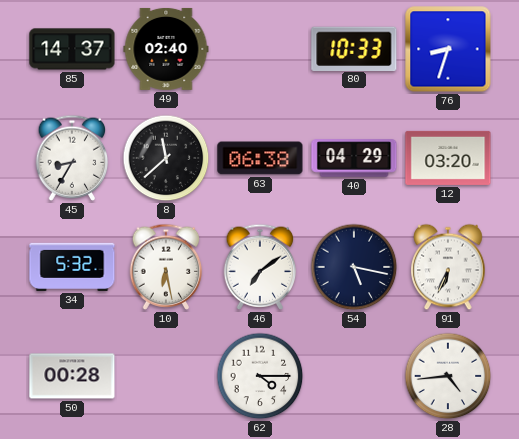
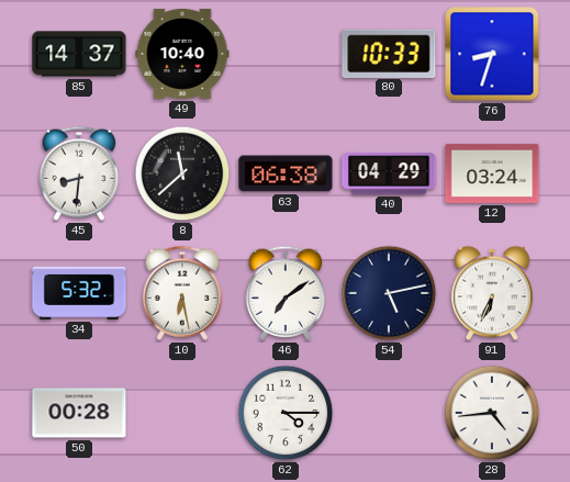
49: 02:40 -> 10:40 (182, 54)
45: 8:35 -> 8:31 (79, 173)
12: 03:20 -> 03:24 (492, 173)
54: 5:17 -> 5:13 (389, 293)
